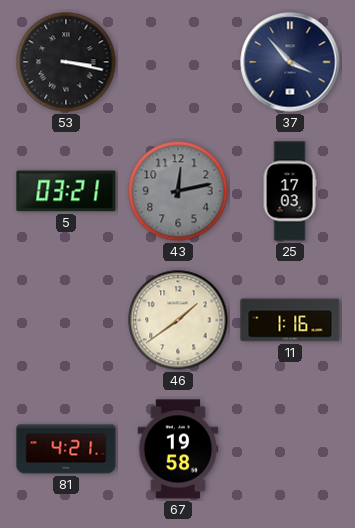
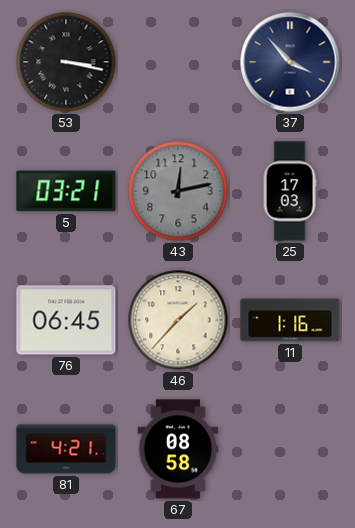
76: none -> 06:45 (66, 320)
46: 1:39 -> 1:37 (178, 320)
67: 19:58 -> 08:58 (178, 449)
